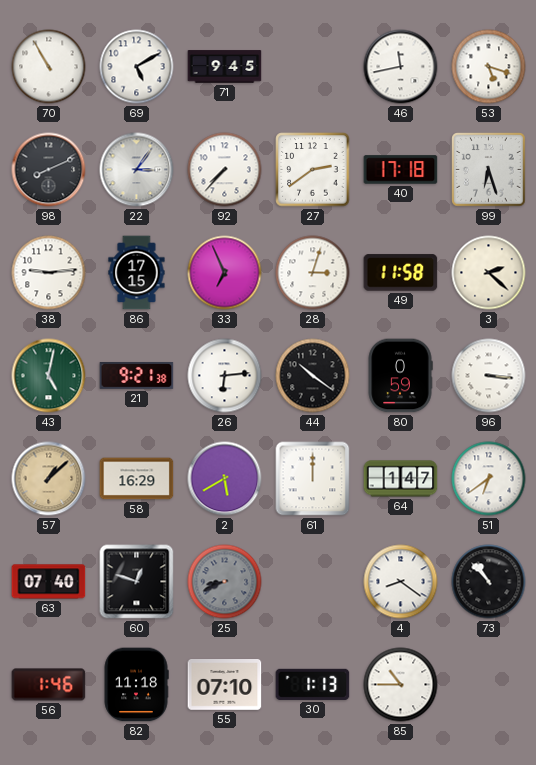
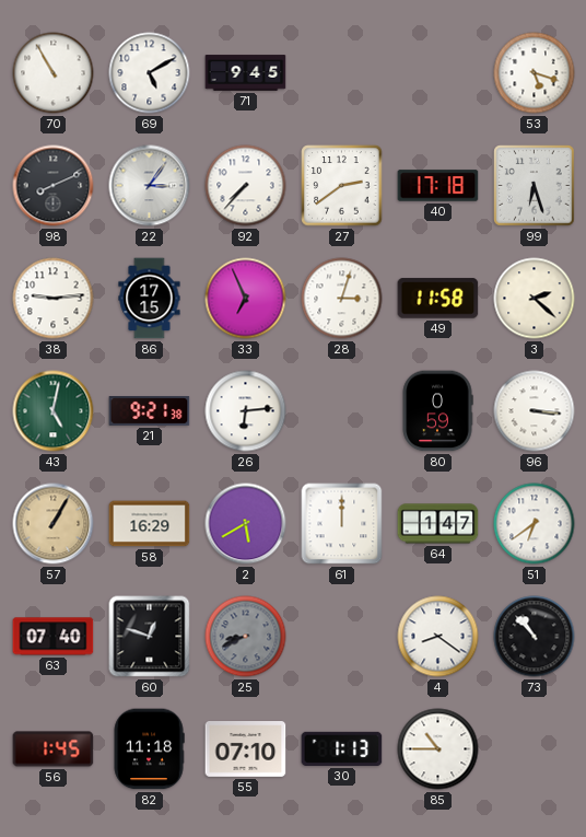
46: 11:43 -> none (401, 67)
44: 10:21 -> none (313, 376)
57: 1:08 -> 1:05 (54, 524)
56: 1:46 -> 1:45 (54, 749)
